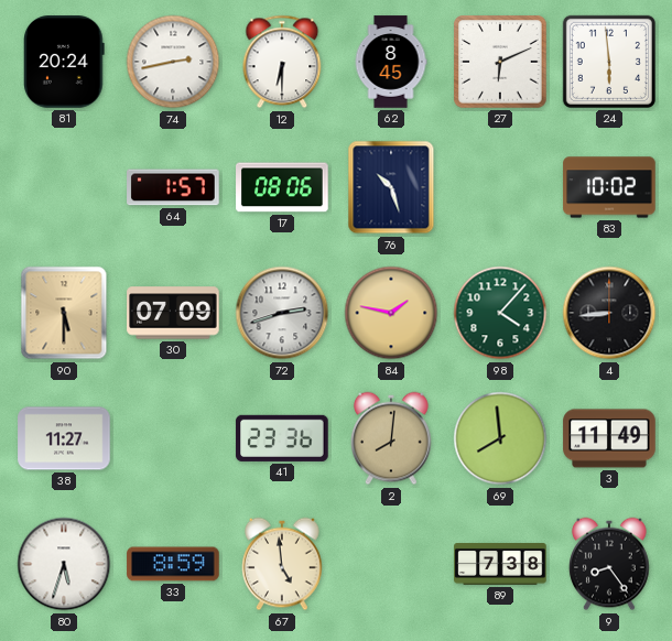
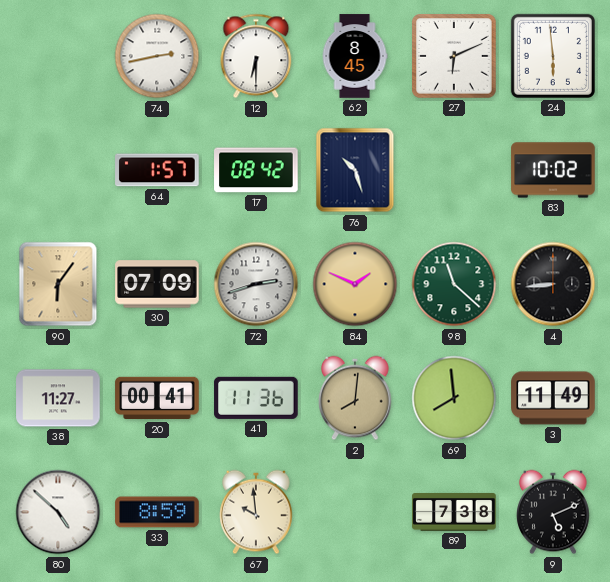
81: 20:24 -> none (64, 62)
17: 08:06 -> 08:42 (256, 170)
90: 5:30 -> 6:06 (58, 284)
84: 1:47 -> 1:49 (355, 284)
98: 4:07 -> 11:22 (454, 284)
20: none -> 00:41 (157, 398)
41: 23:36 -> 11:36 (256, 398)
80: 5:33 -> 4:52 (58, 512)
67: 4:59 -> 9:59 (256, 512)
9: 8:24 -> 5:11 (553, 512)
